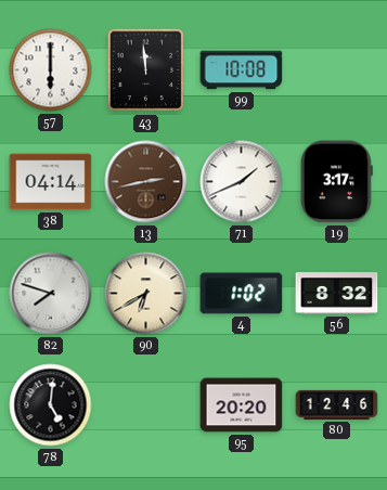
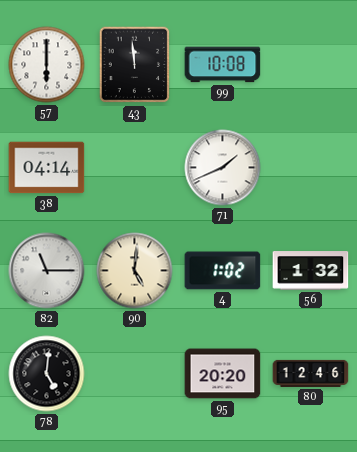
13: 2:43 -> none (146, 182)
19: 3:17 -> none (336, 182)
82: 7:48 -> 11:15 (47, 271)
90: 6:40 -> 5:01 (135, 271)
56: 8:32 -> 1:32 (311, 271)
